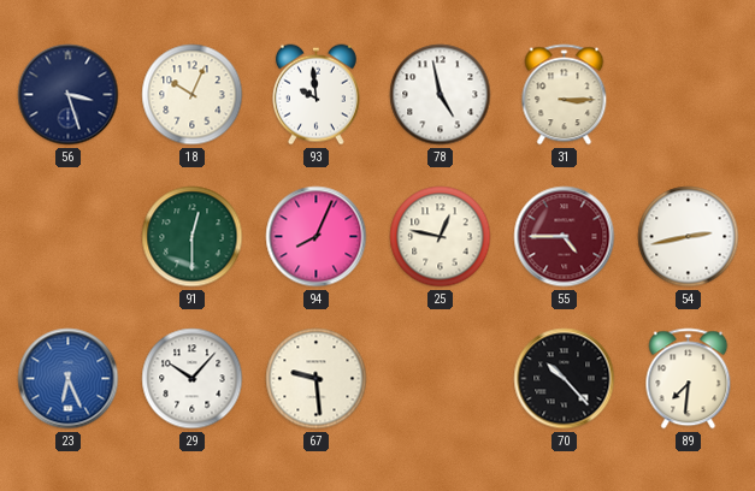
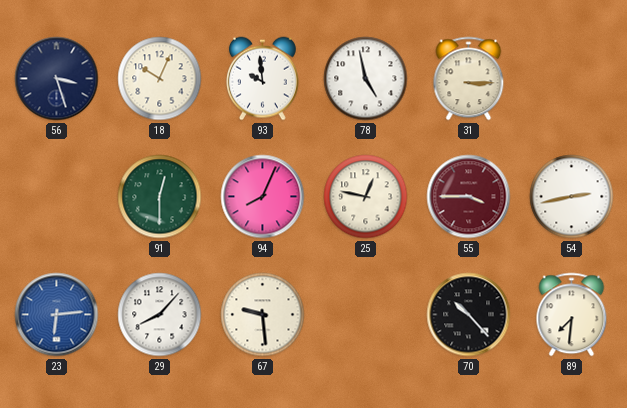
55: 4:45 -> 3:45 (469, 197)
23: 6:26 -> 6:14 (57, 315)
29: 10:07 -> 8:07 (160, 315)
